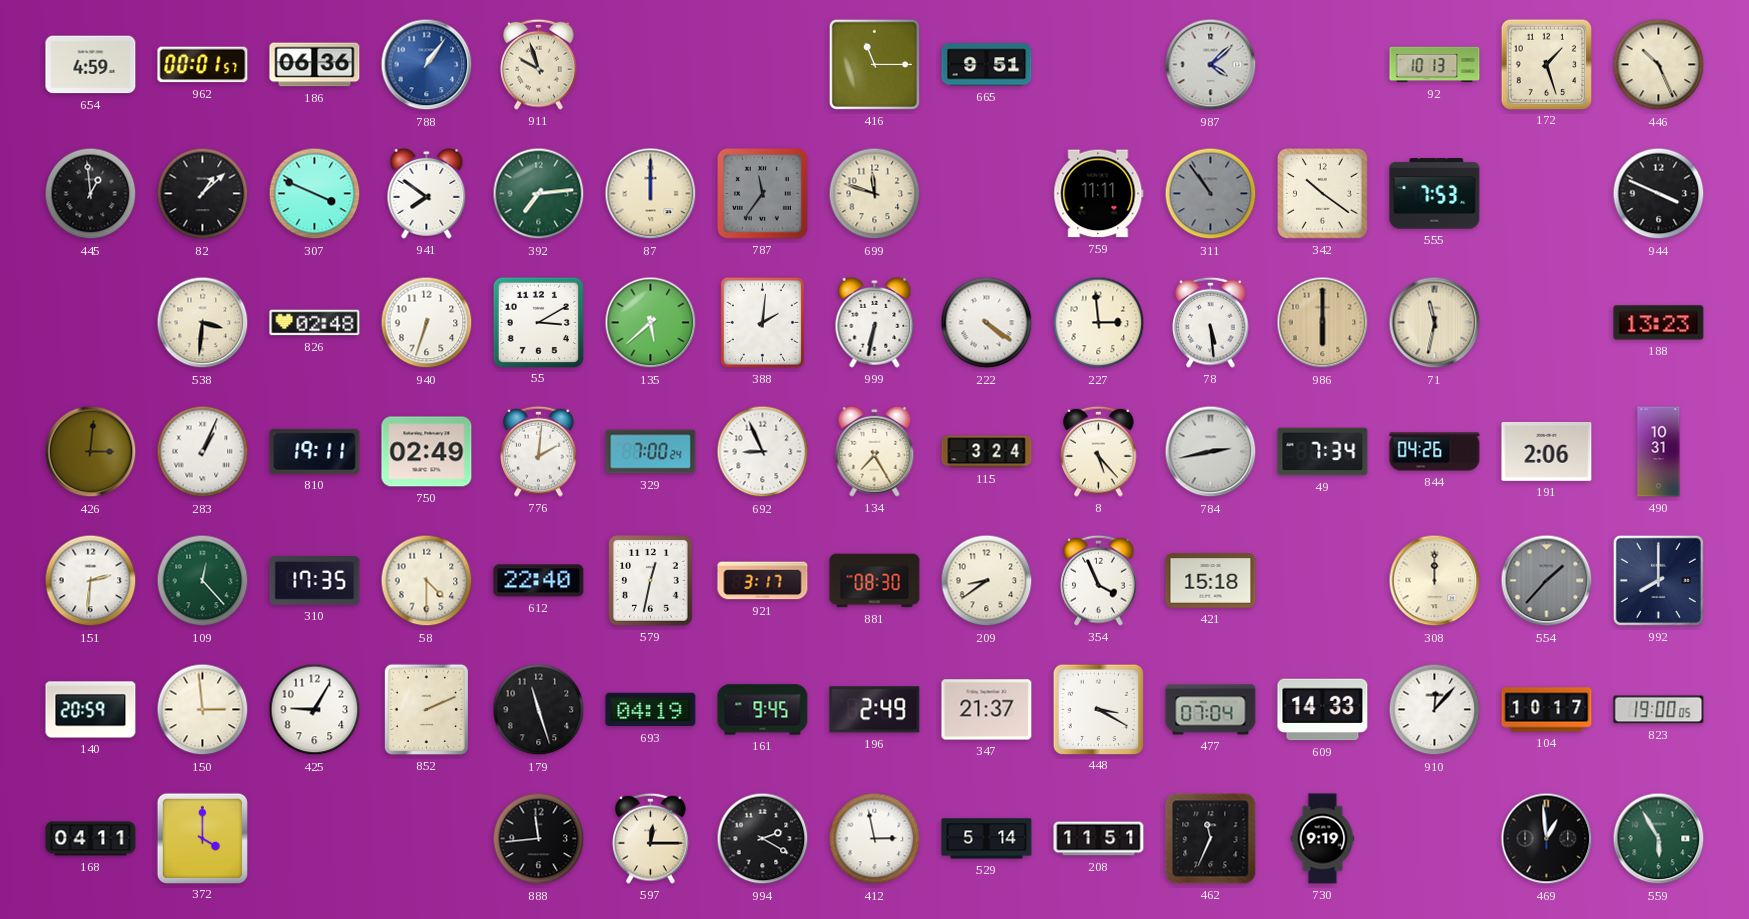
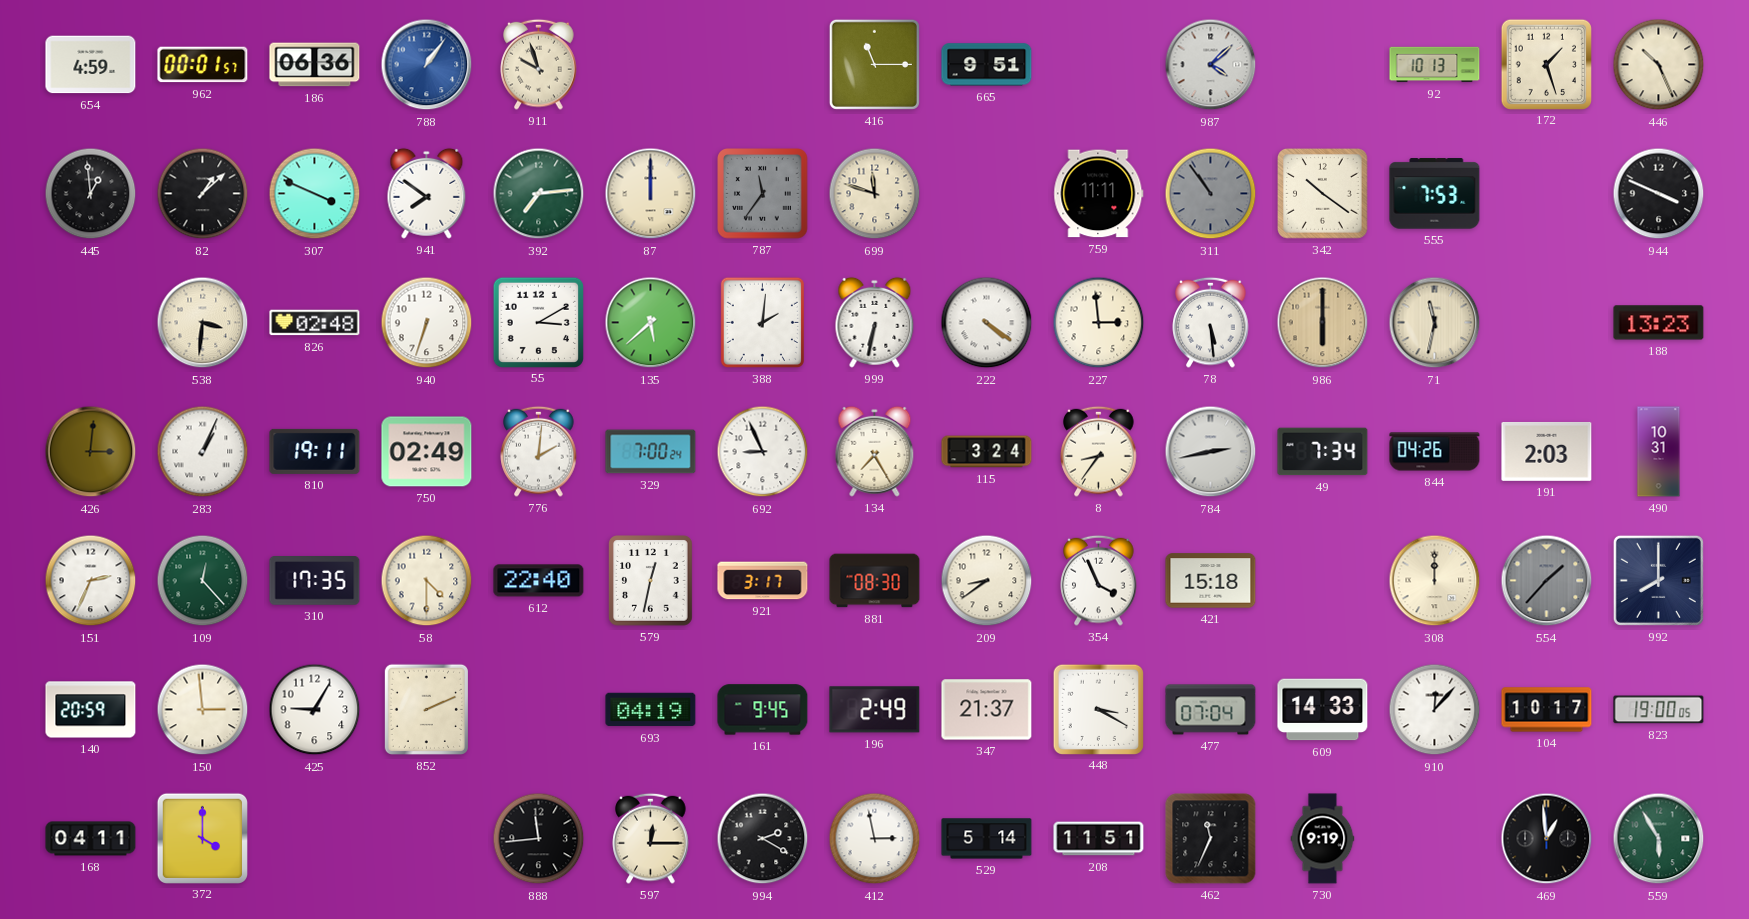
8: 5:23 -> 8:36 (1099, 451)
191: 2:06 -> 2:03 (1547, 451)
151: 2:31 -> 2:34 (91, 581)
179: 11:27 -> none (539, 710)
